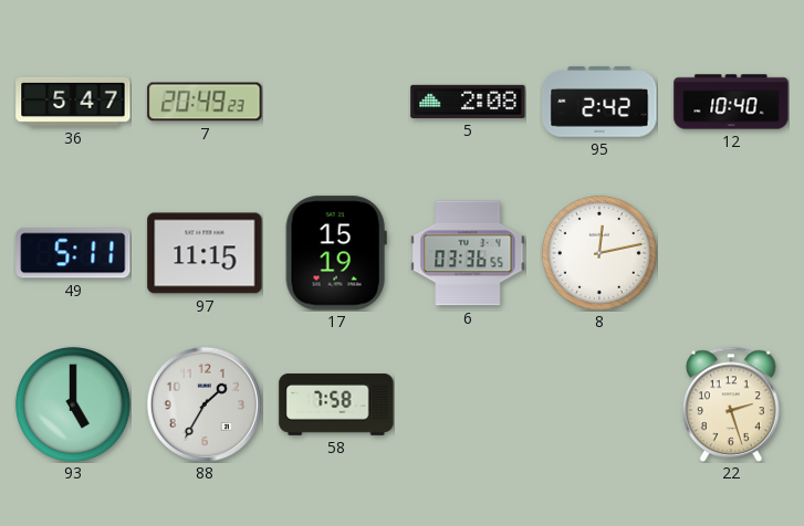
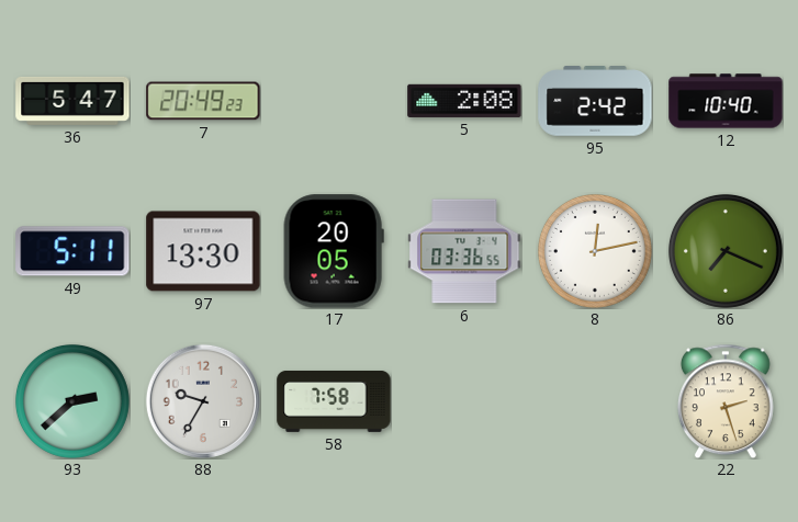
97: 11:15 -> 13:30 (203, 251)
17: 15:19 -> 20:05 (334, 251)
86: none -> 7:19 (726, 251)
93: 5:00 -> 2:38 (72, 401)
88: 1:35 -> 9:35 (203, 401)
